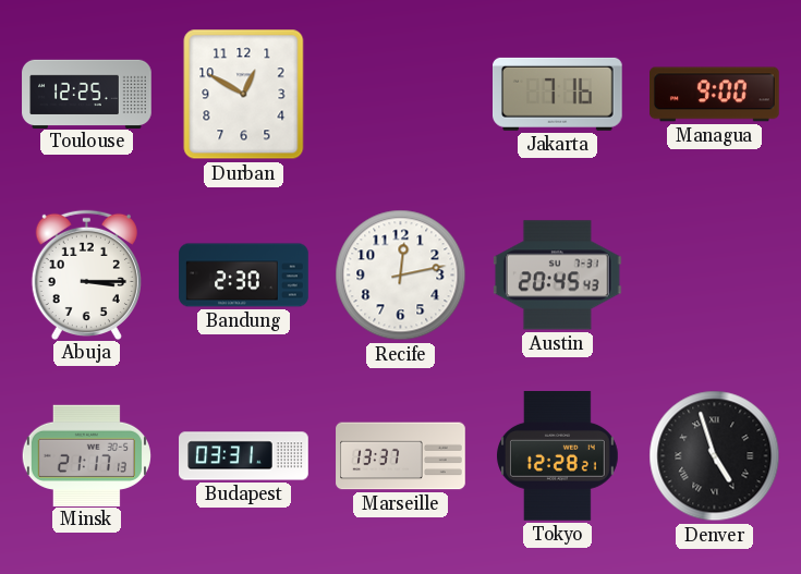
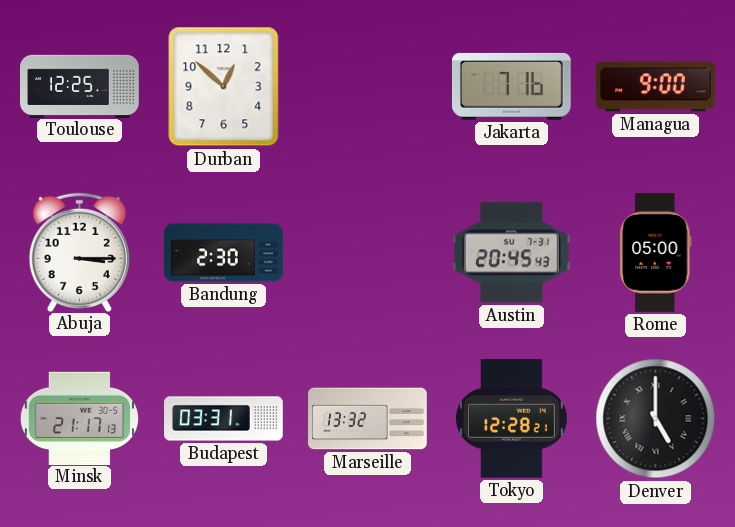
Durban: 12:50 -> 12:52 (224, 87)
Recife: 12:13 -> none (401, 276)
Rome: none -> 05:00 (656, 253)
Marseille: 13:37 -> 13:32 (368, 419)
Denver: 4:57 -> 5:00 (656, 419)
